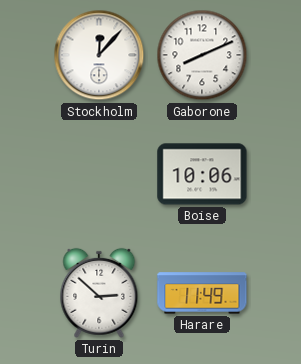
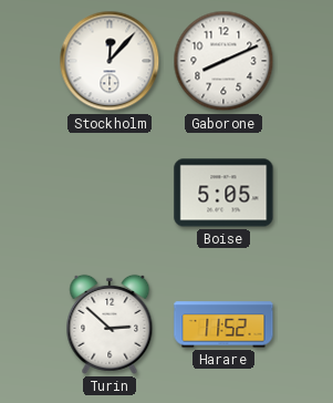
Boise: 10:06 -> 5:05 (223, 193)
Harare: 11:49 -> 11:52 (223, 324)
